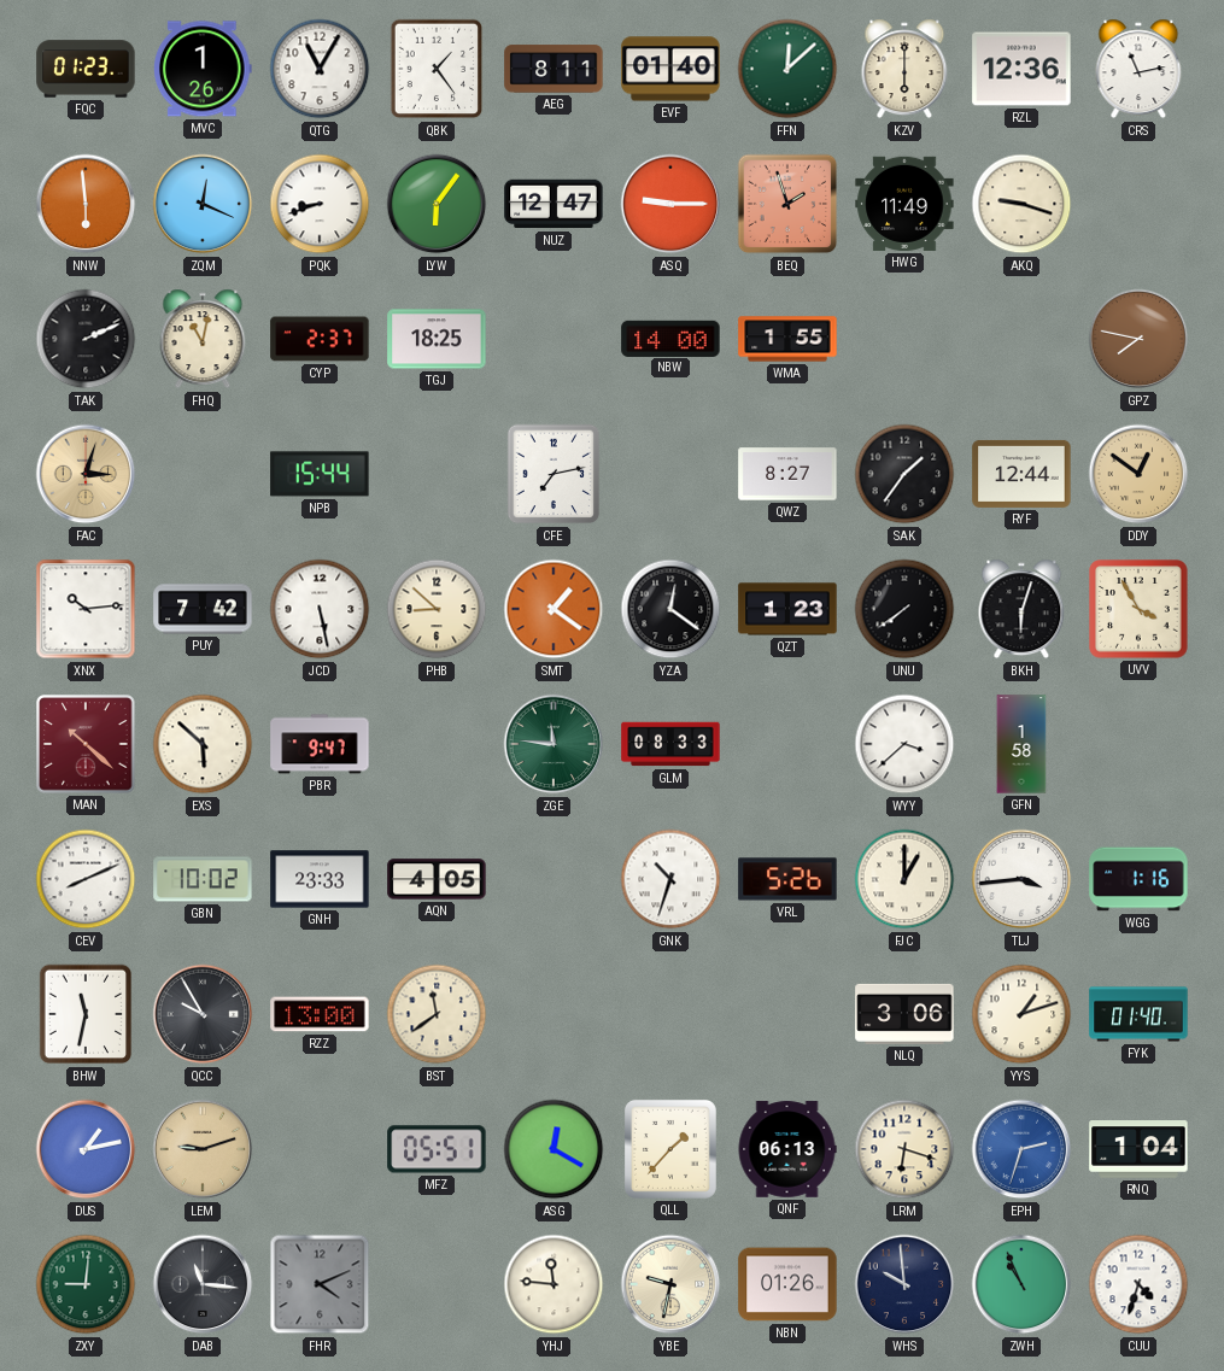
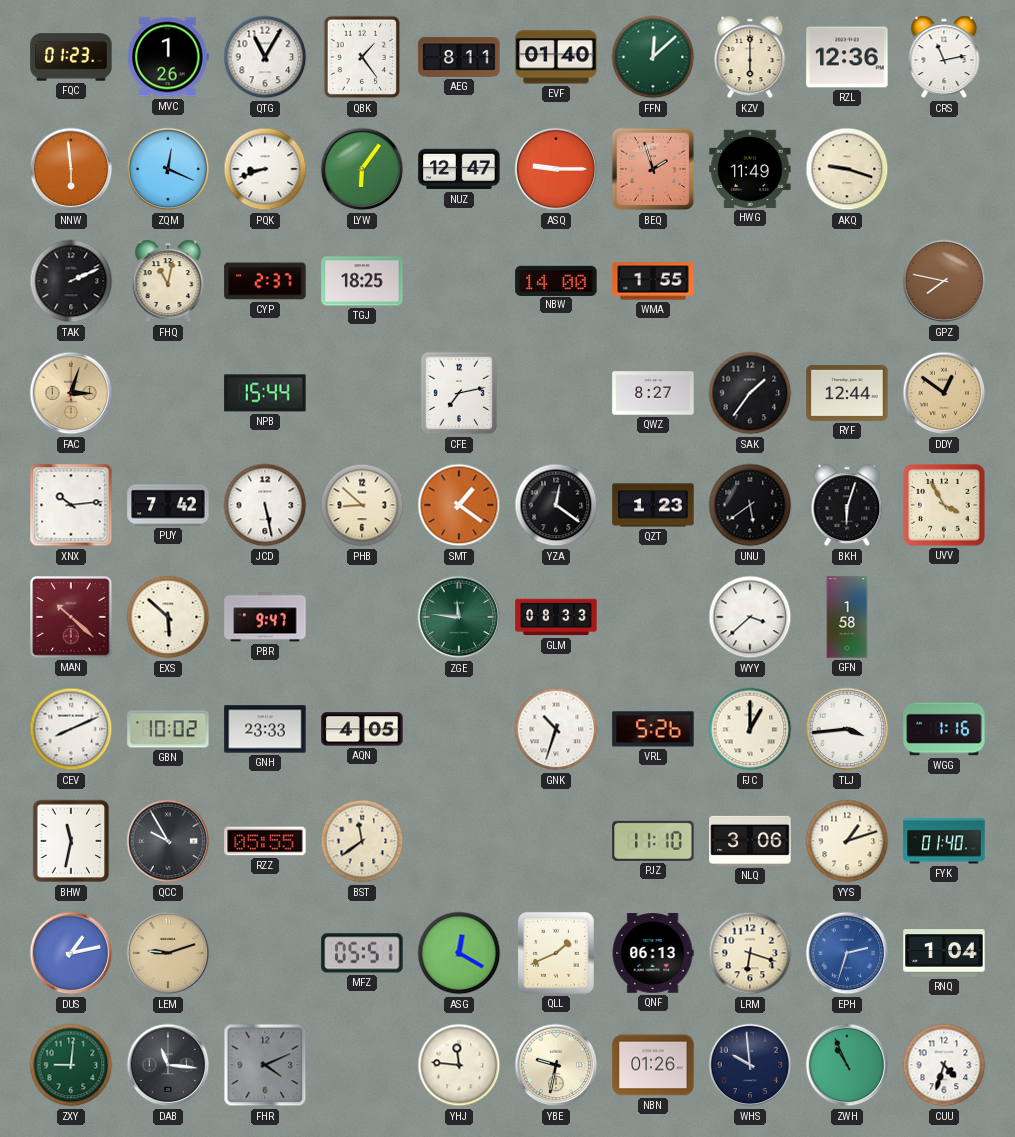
UNU: 7:39 -> 5:39 (750, 505)
RZZ: 13:00 -> 05:55 (265, 841)
PJZ: none -> 11:10 (653, 841)
QLL: 1:37 -> 1:41 (556, 953)
